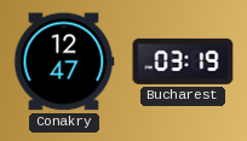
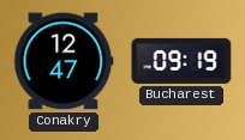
Bucharest: 03:19 -> 09:19 (181, 61)
